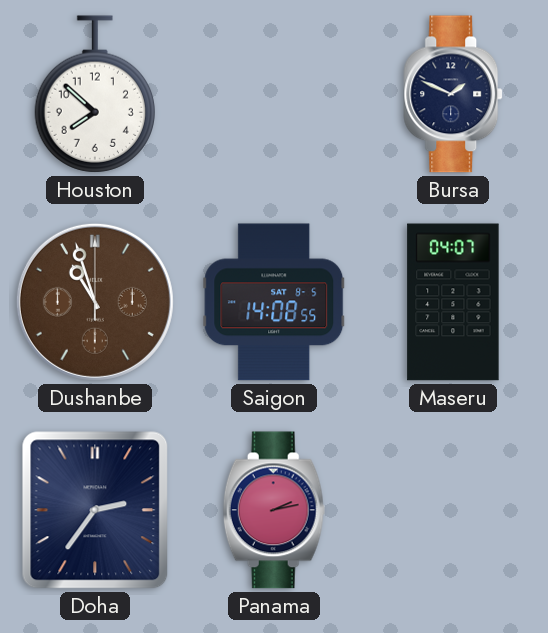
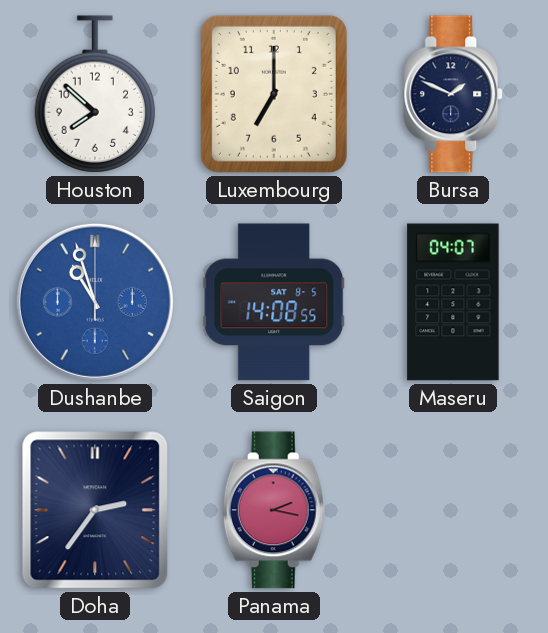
Luxembourg: none -> 7:00 (274, 94)
Dushanbe dial: brown -> blue (95, 302)
Panama: 2:13 -> 2:17 (274, 510)
